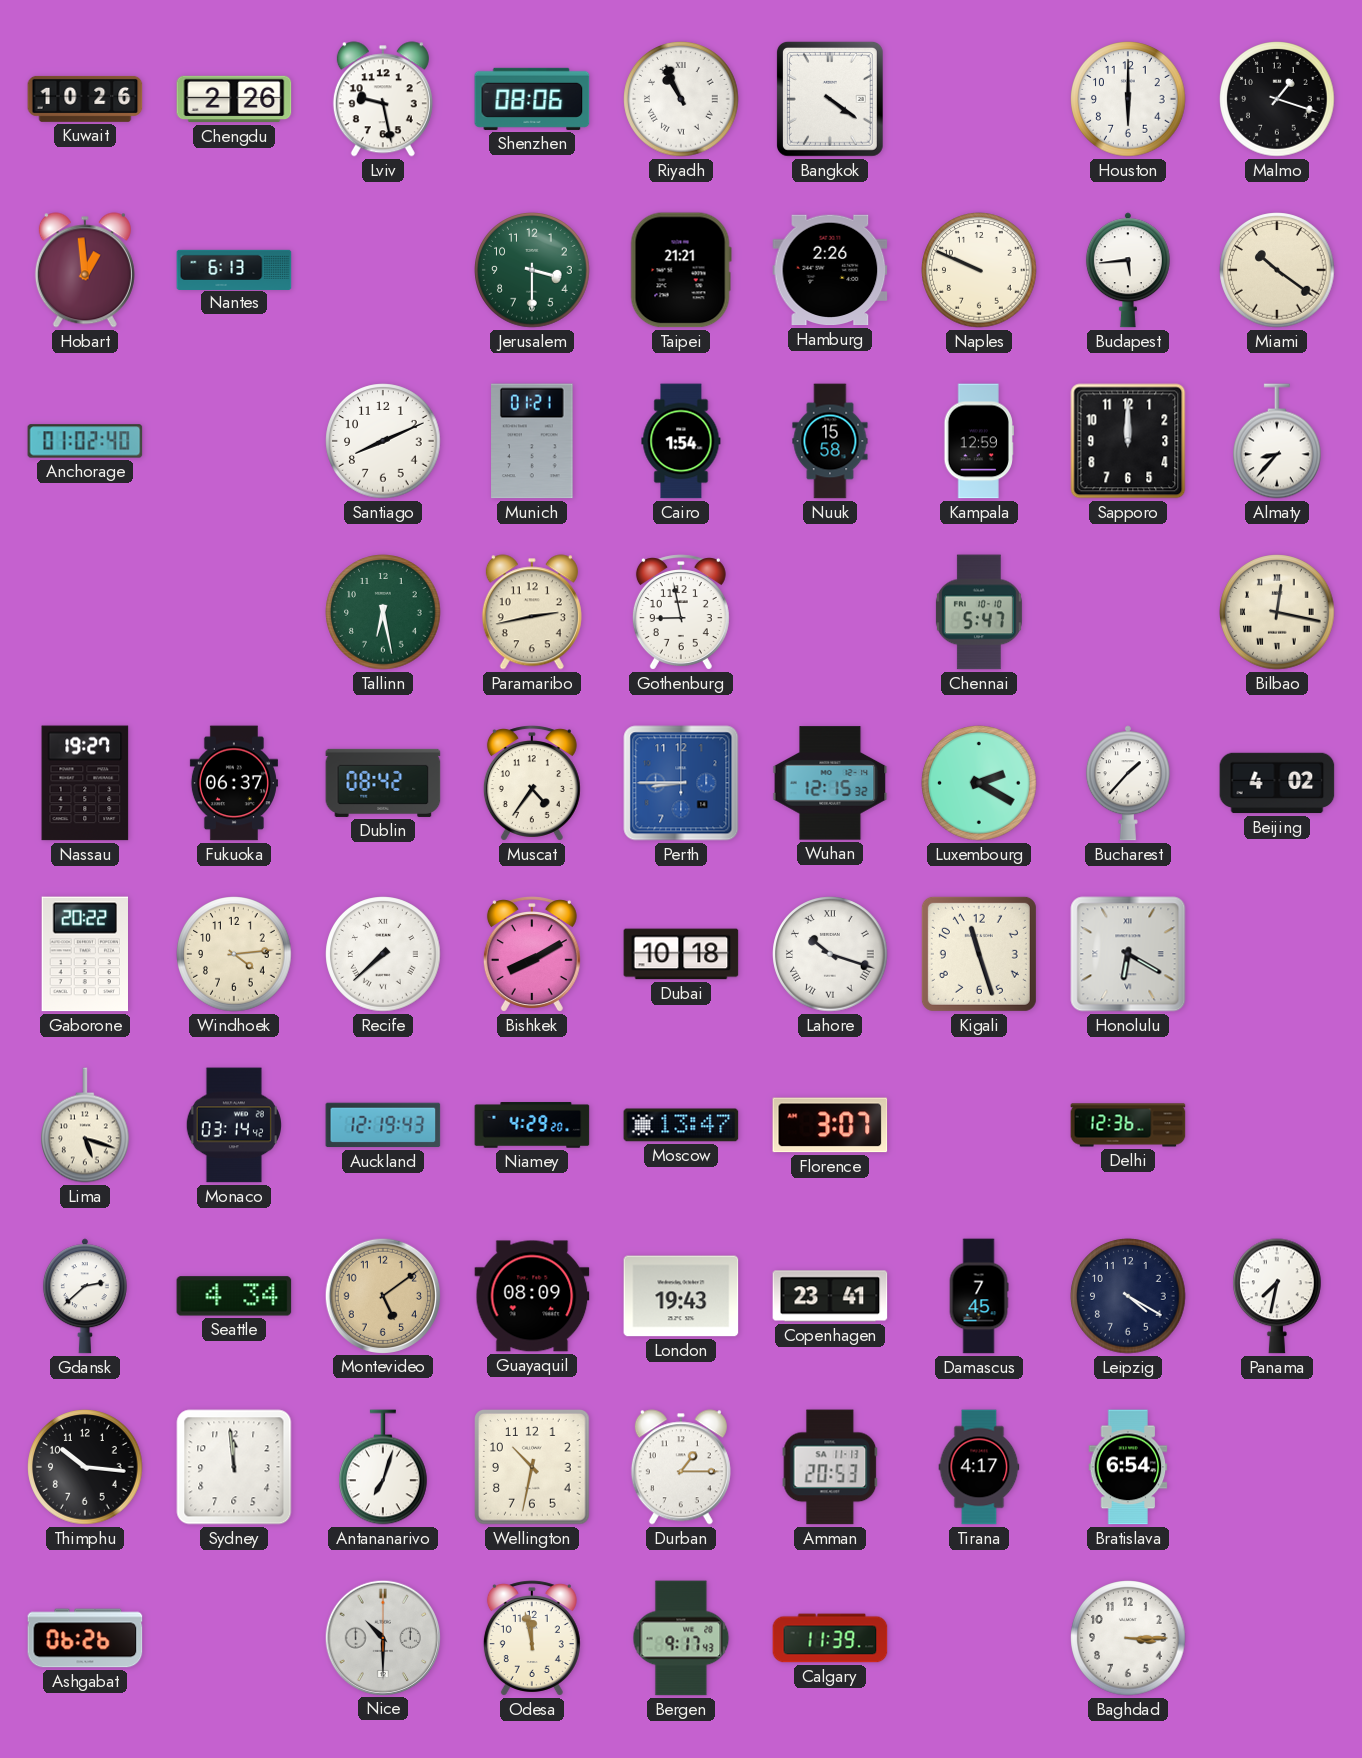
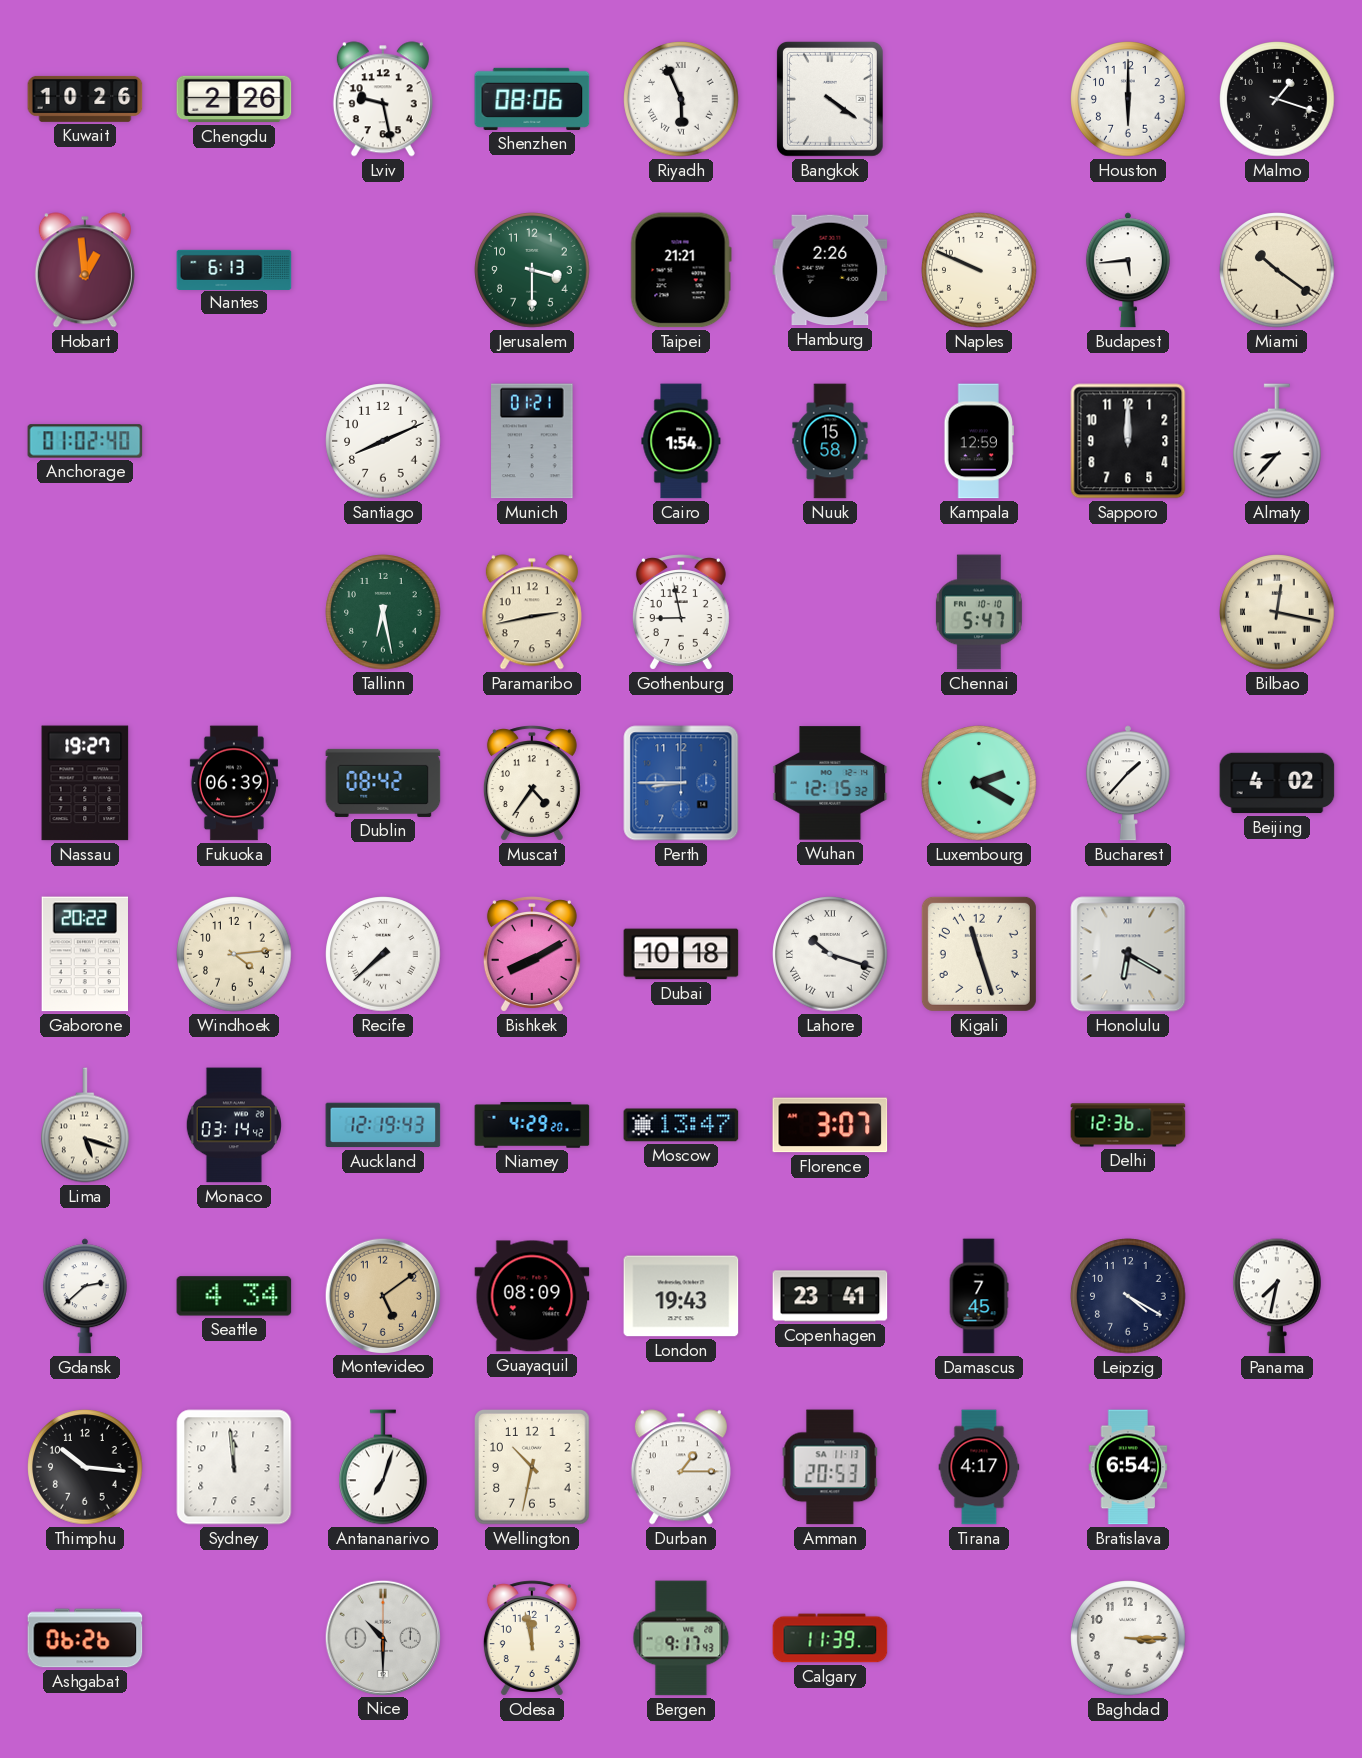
Riyadh: 10:56 -> 5:56 (681, 99)
Fukuoka: 06:37 -> 06:39 (234, 783)
